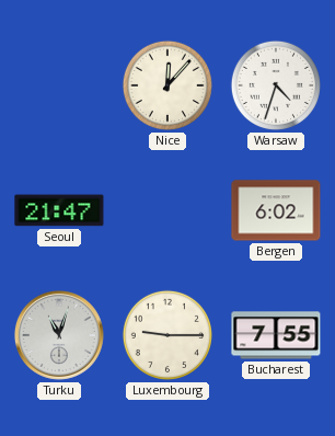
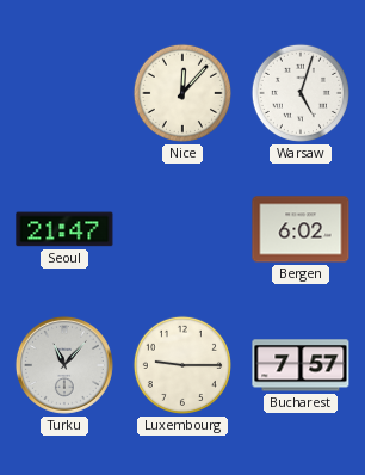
Warsaw: 4:33 -> 5:03 (301, 93)
Turku: 11:03 -> 11:07 (64, 365)
Bucharest: 7:55 -> 7:57 (301, 365)
